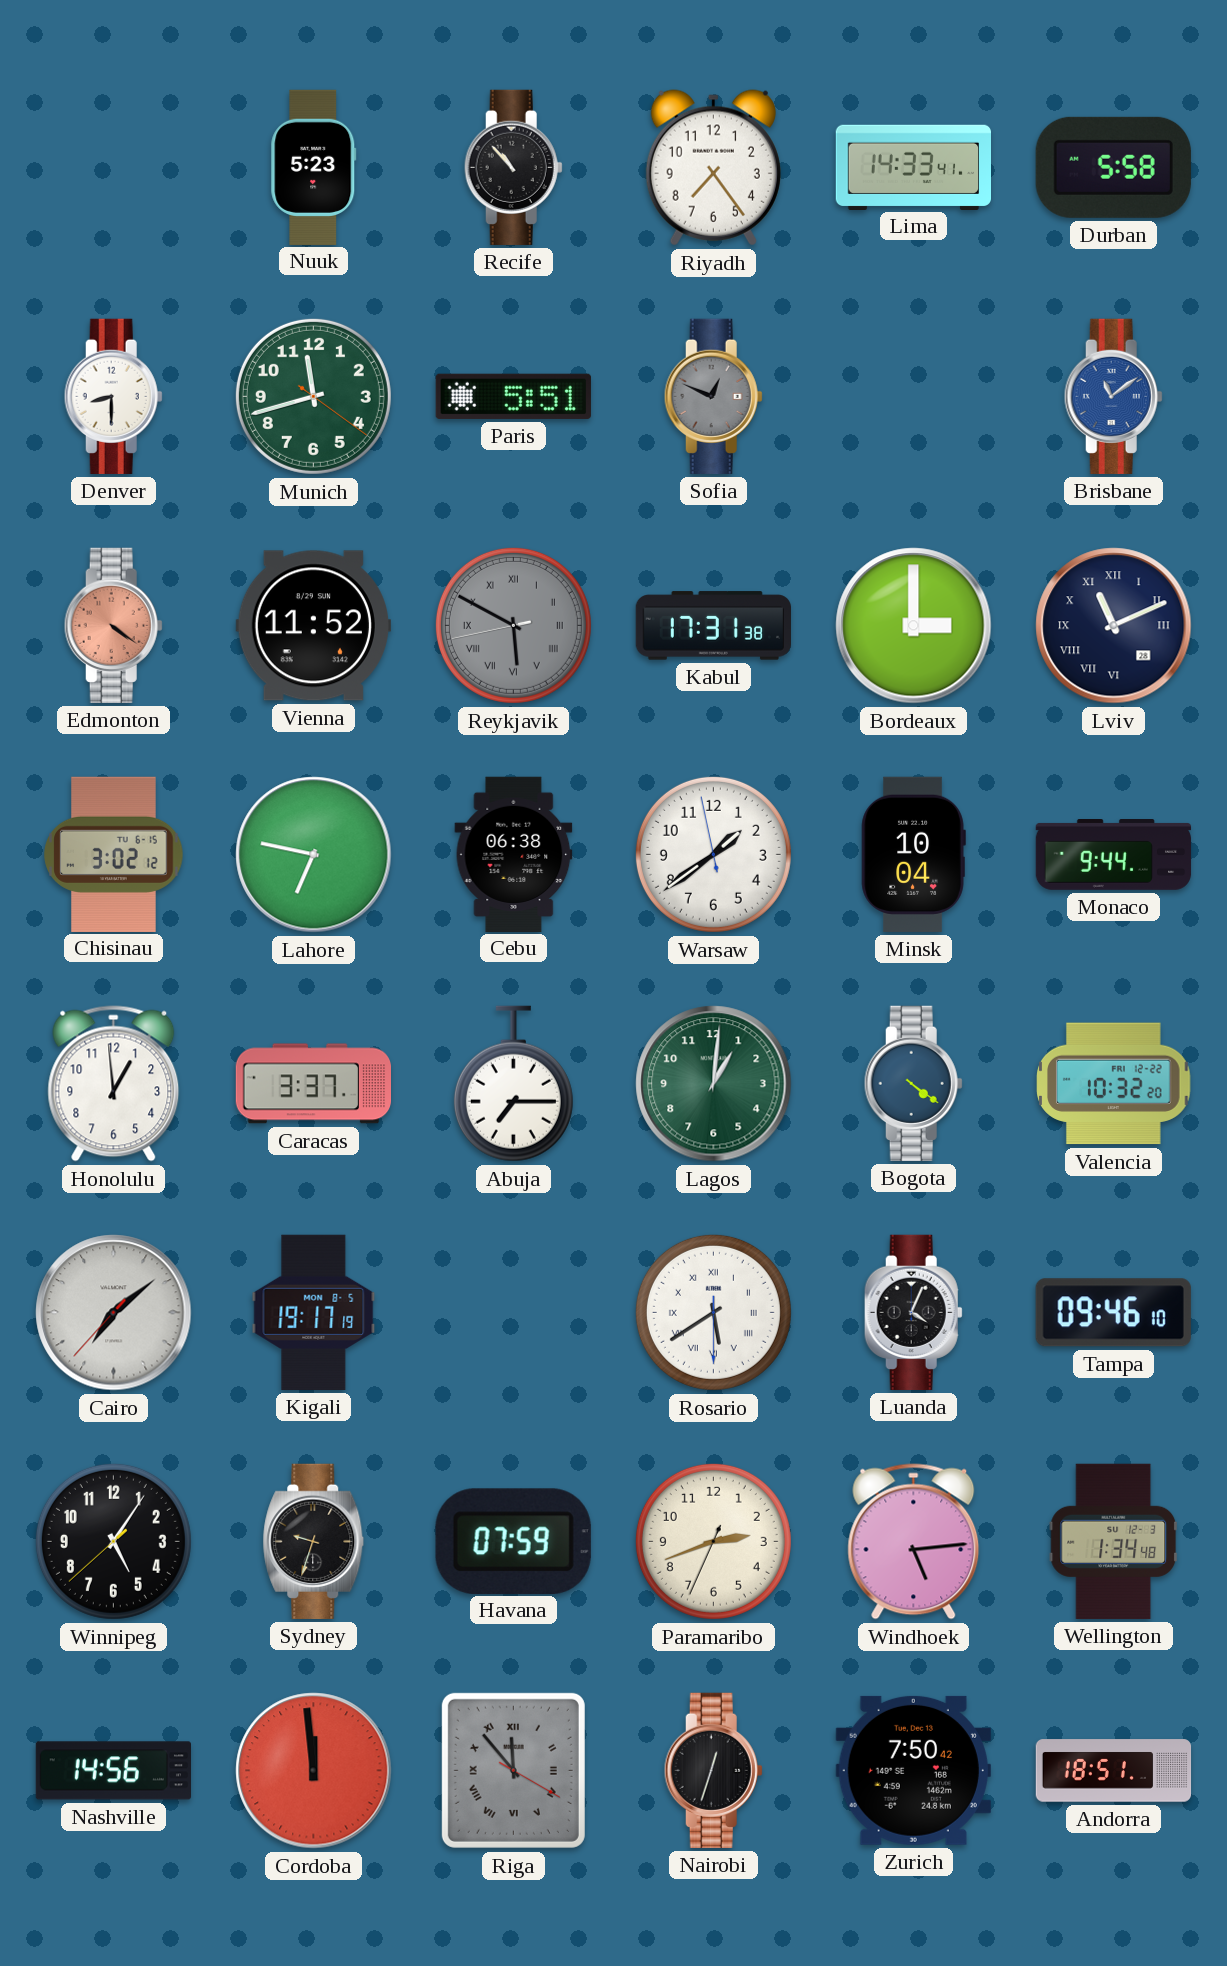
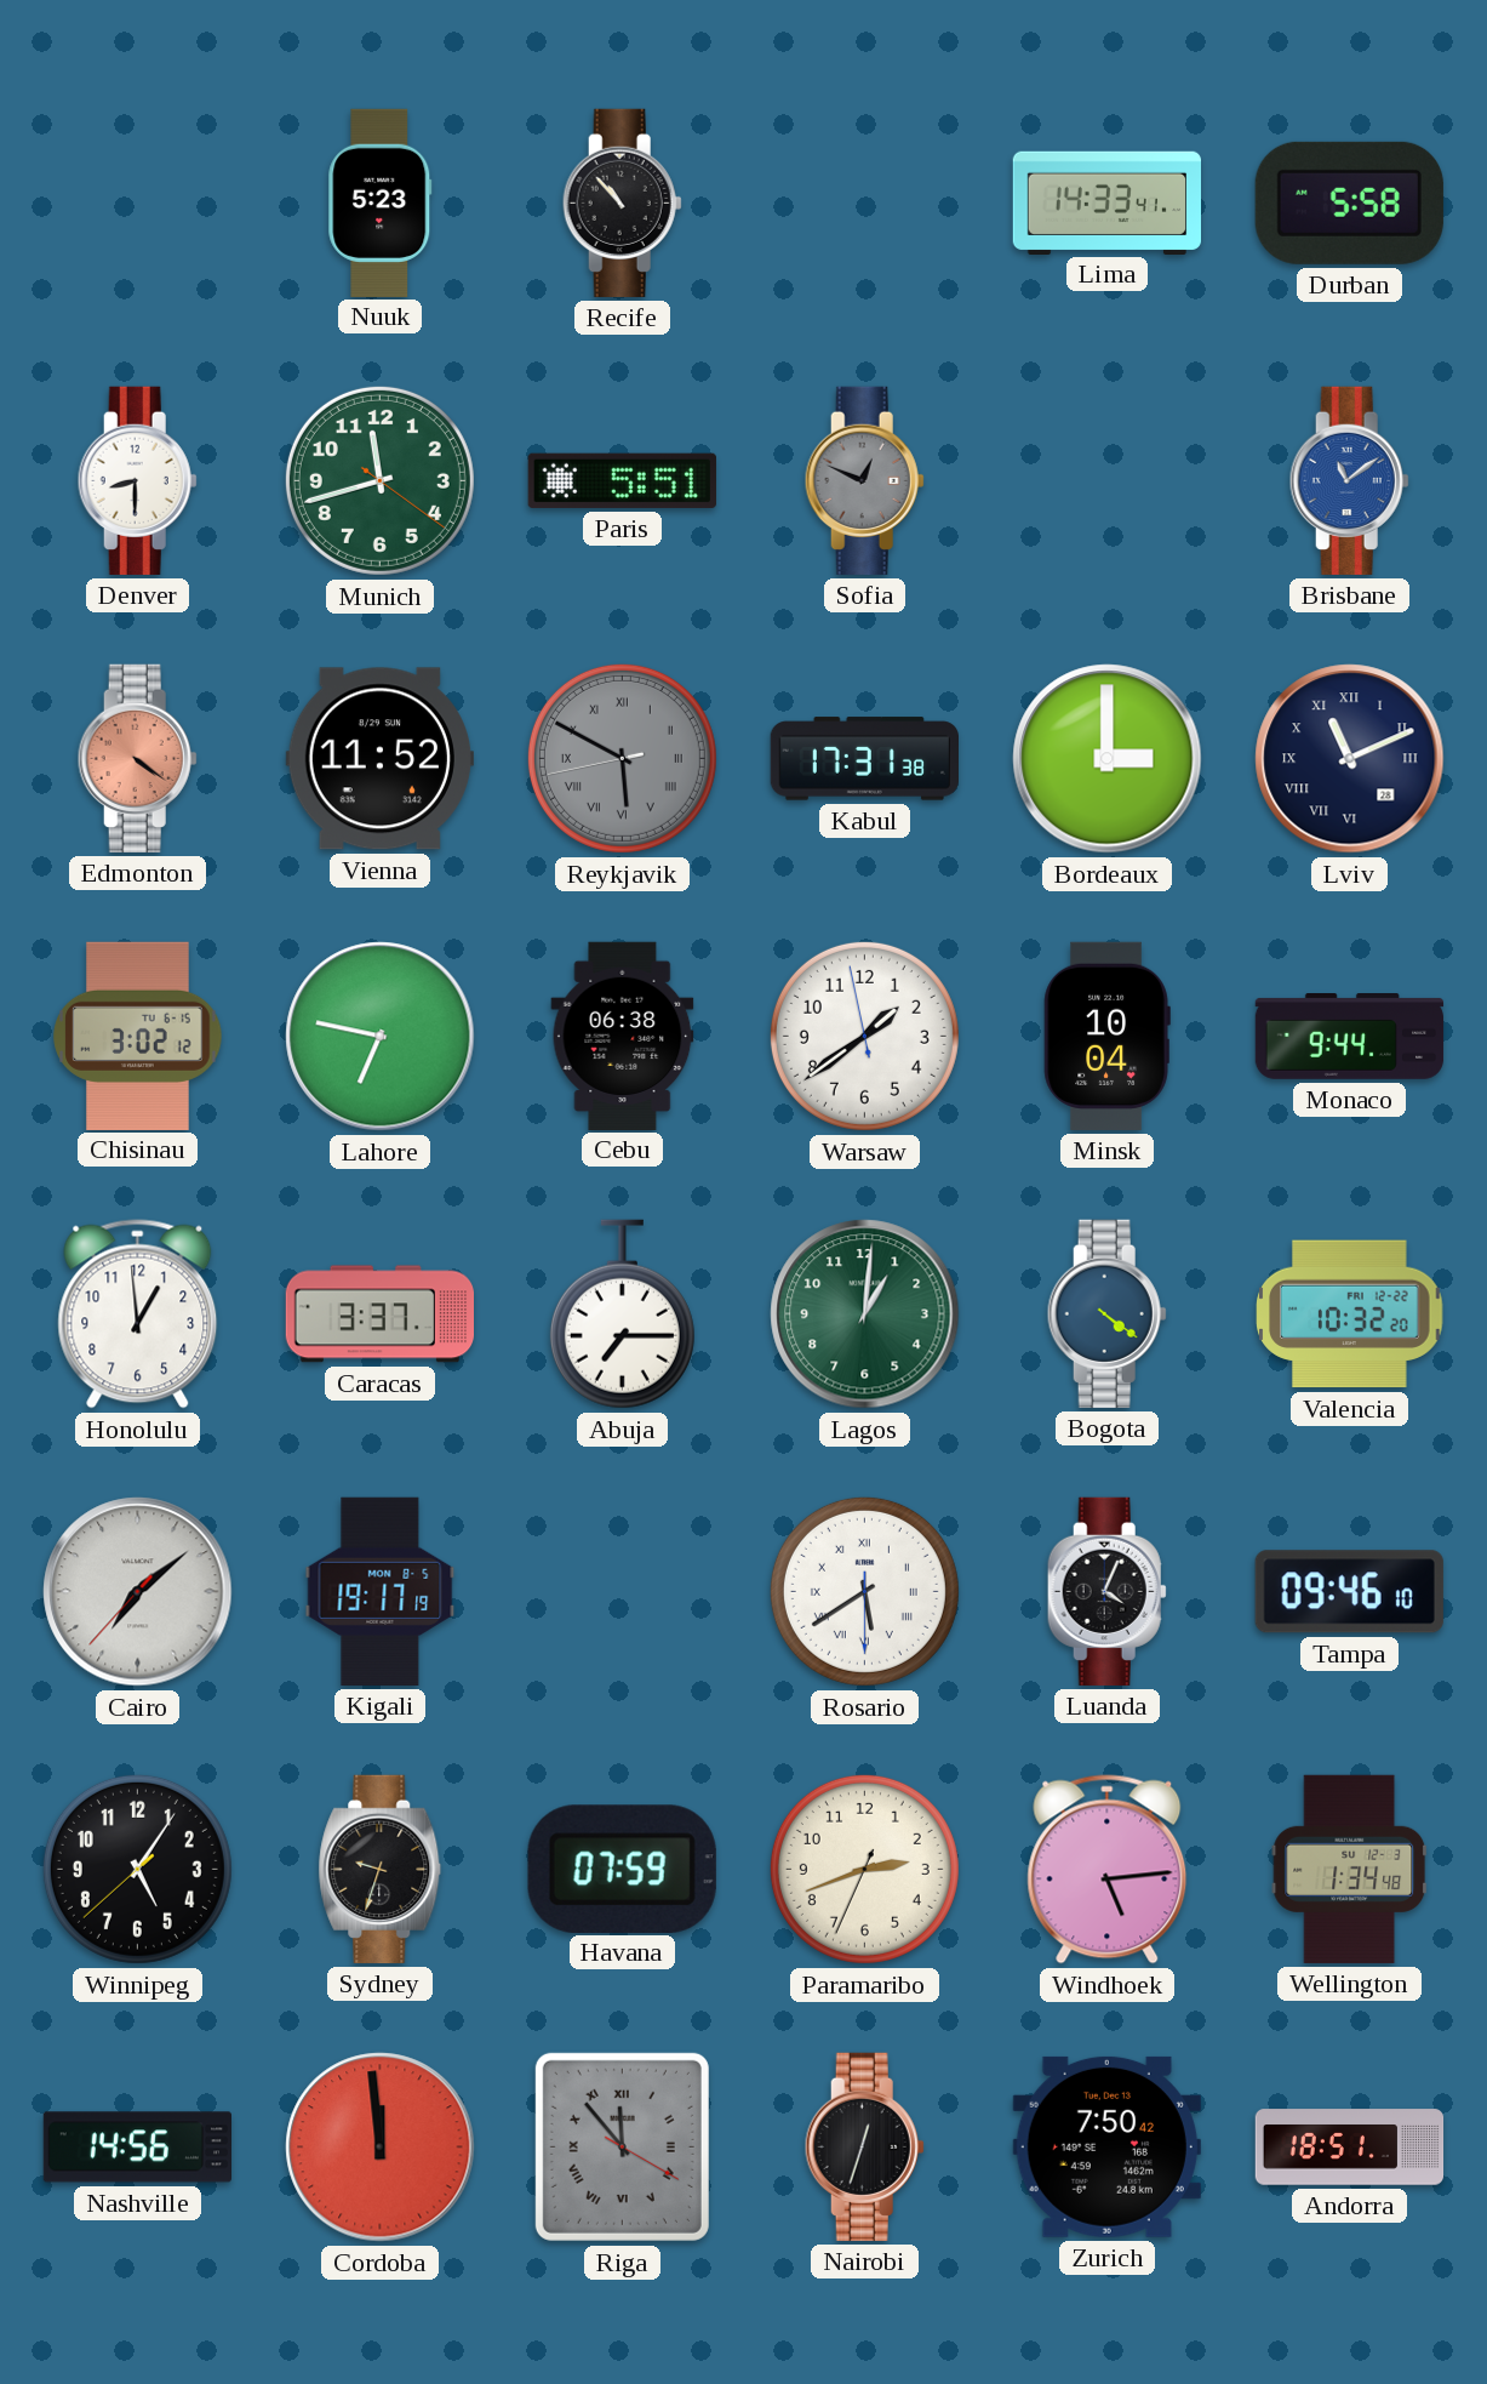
Riyadh: 7:24 -> none (713, 168)
